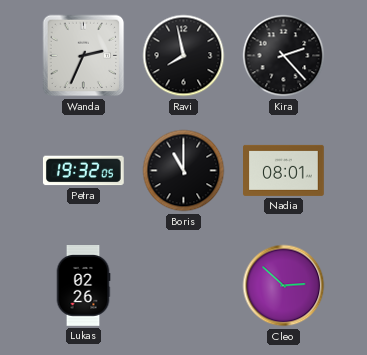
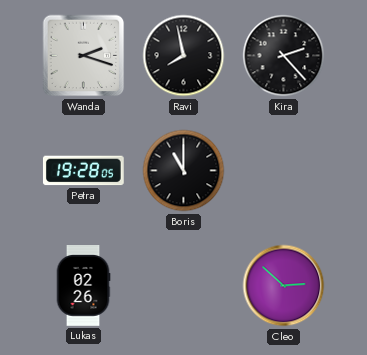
Wanda: 2:34 -> 2:18 (84, 56)
Petra: 19:32 -> 19:28 (83, 171)
Nadia: 08:01 -> none (284, 170)
